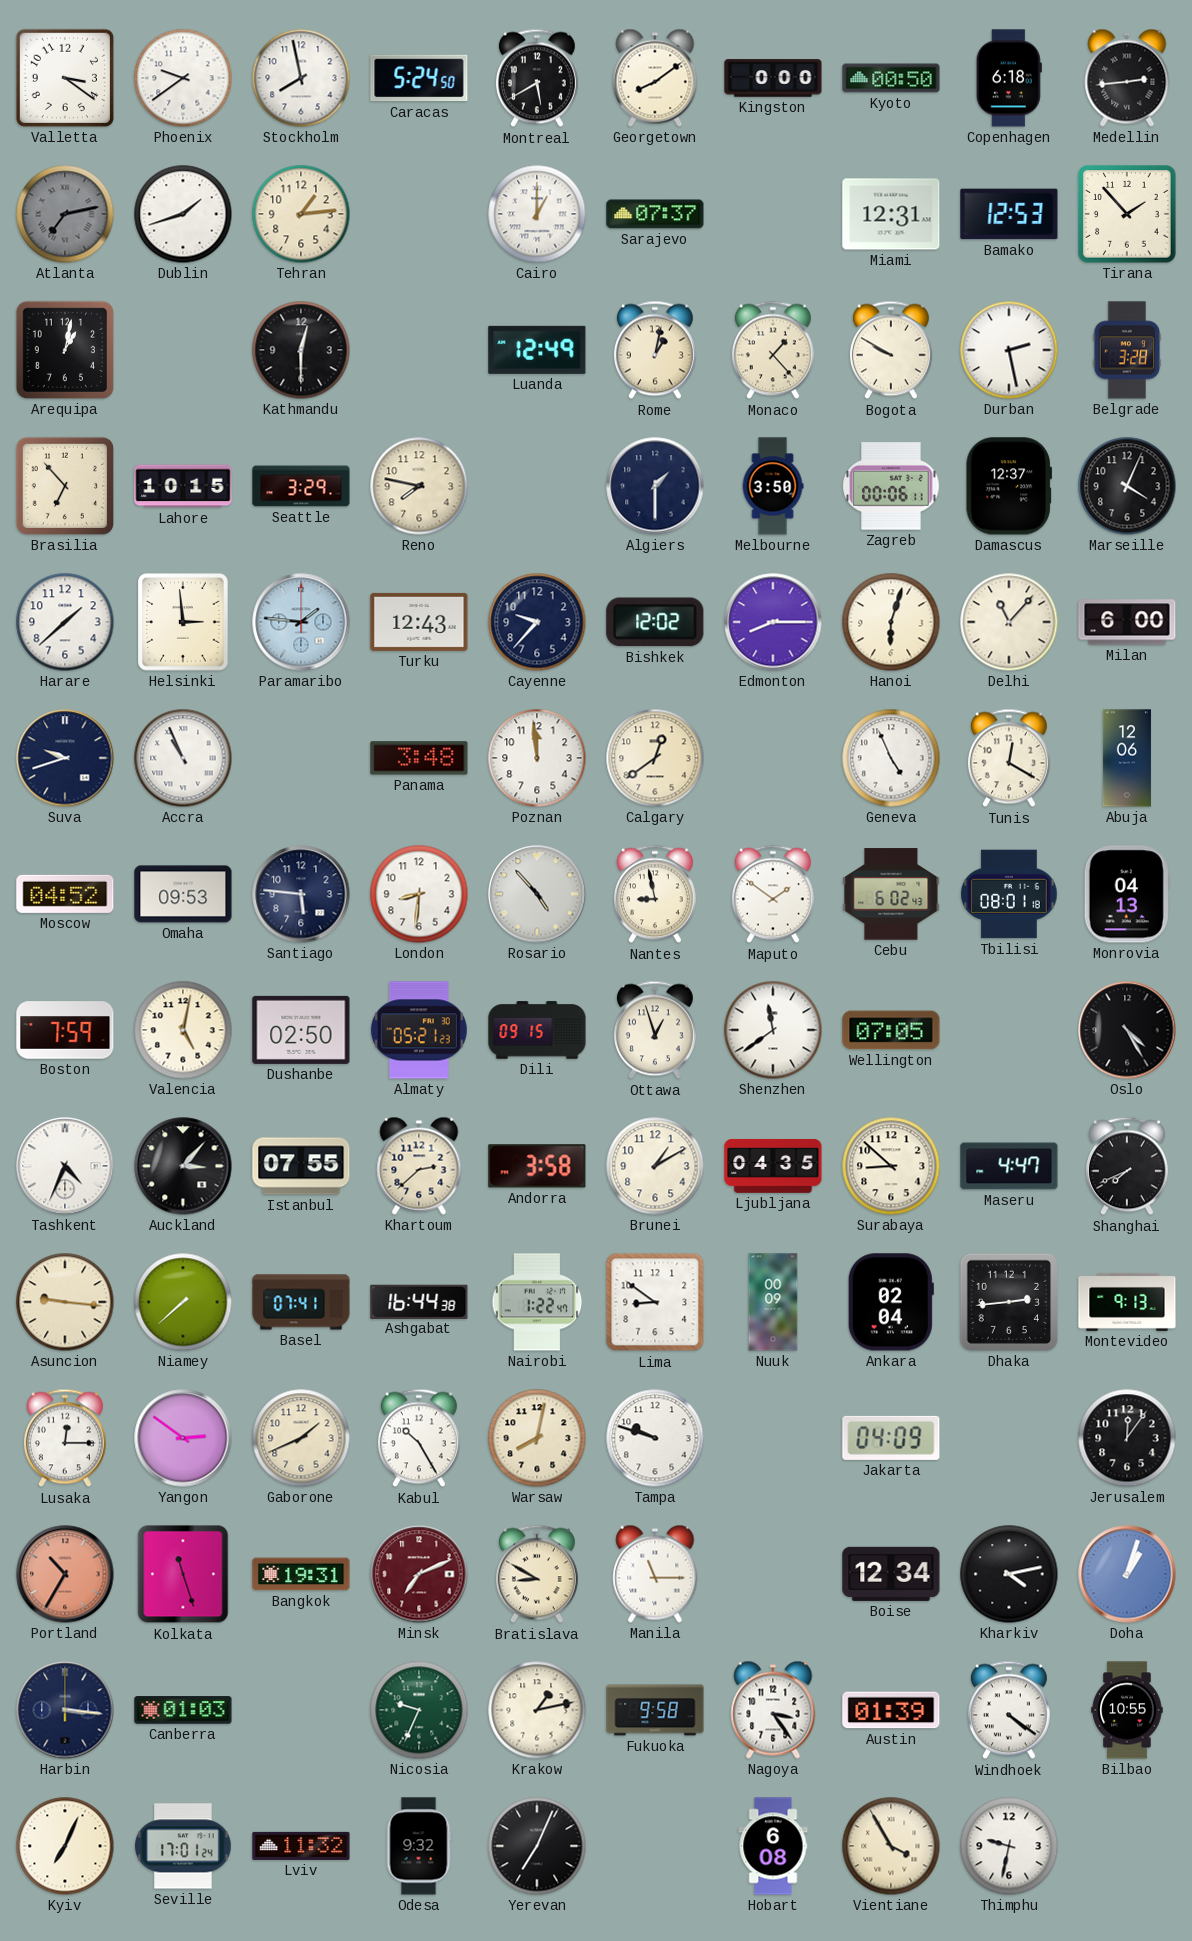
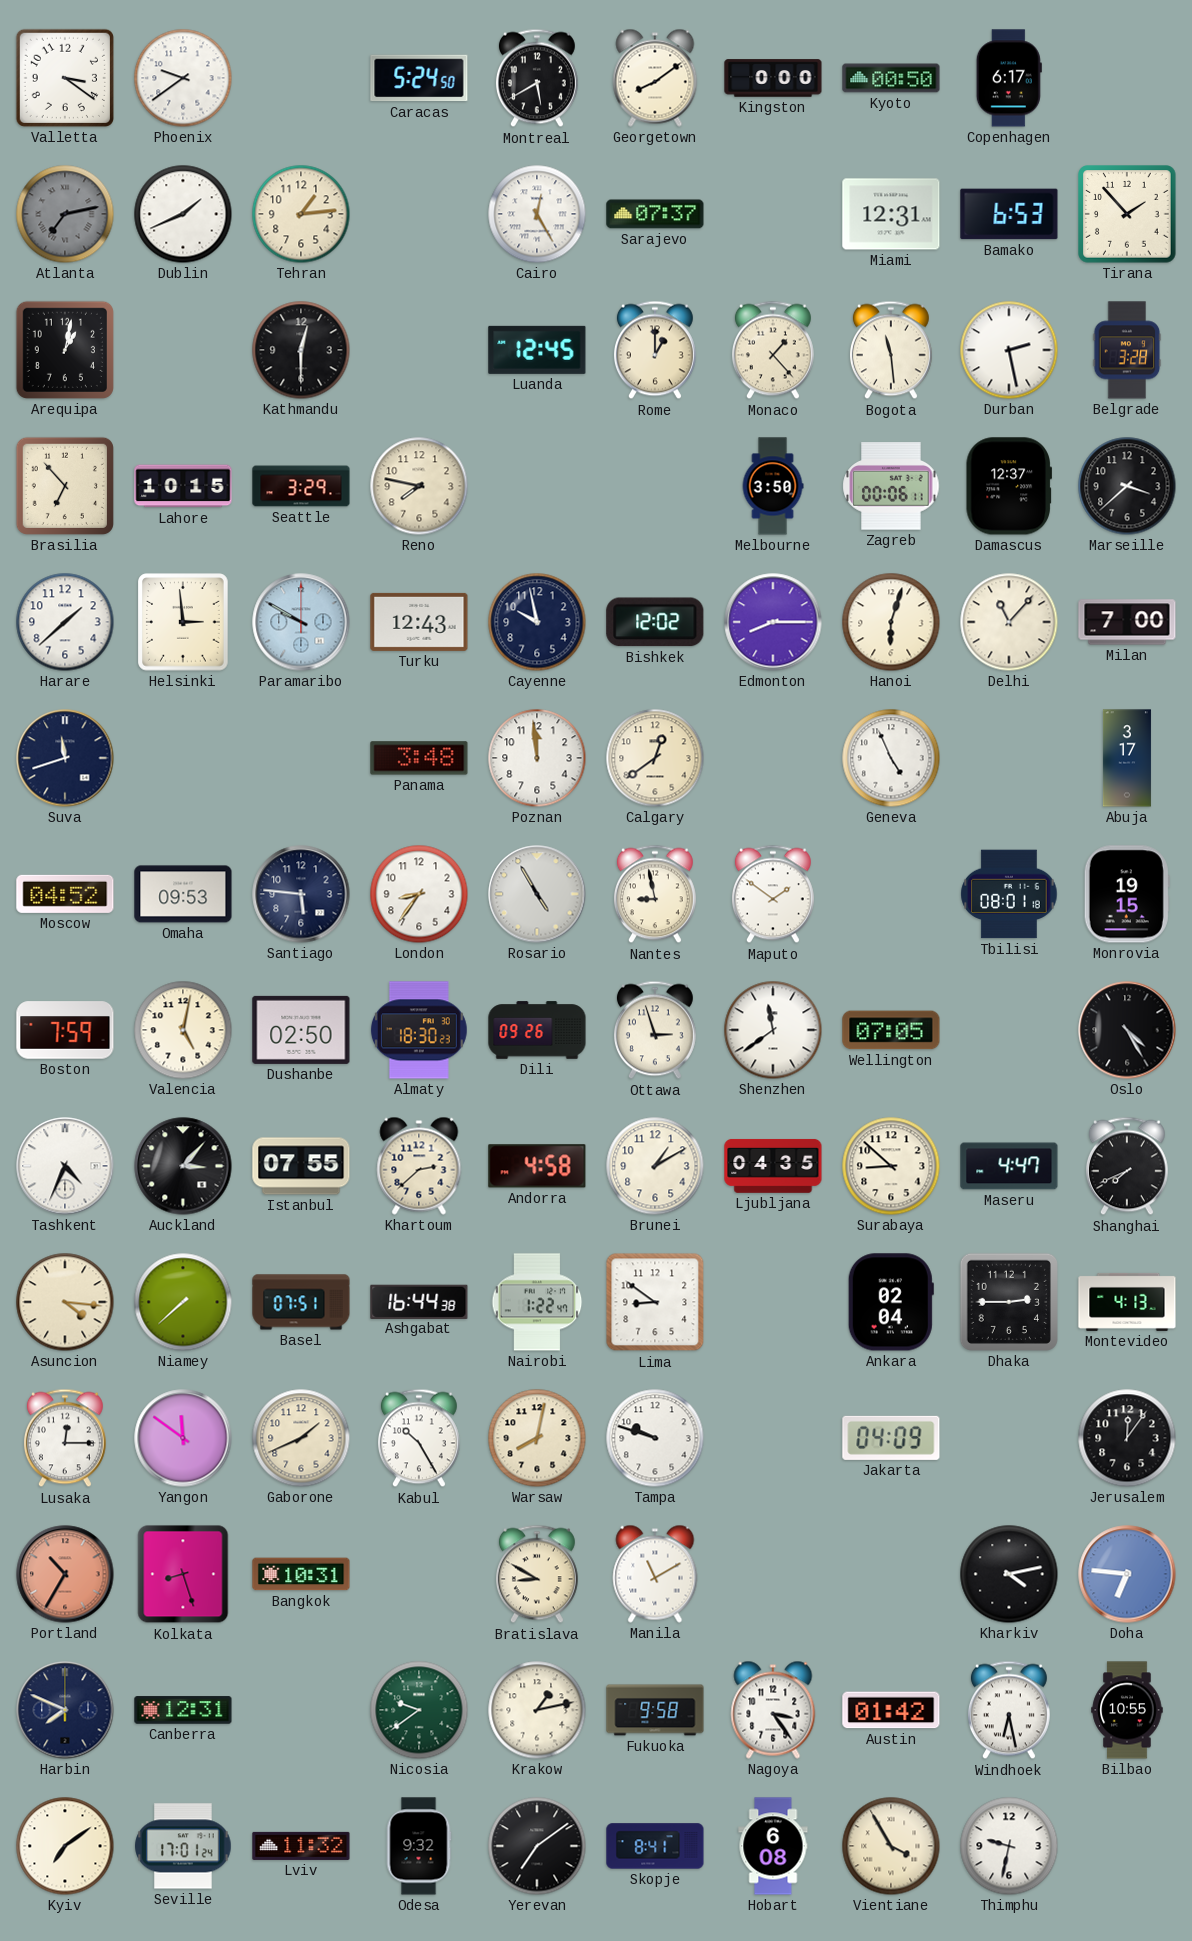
Stockholm: 7:58 -> none (301, 78)
Copenhagen: 6:18 -> 6:17 (1009, 78)
Medellin: 2:44 -> none (1127, 78)
Dublin: 1:42 -> 1:41 (183, 214)
Cairo: 1:00 -> 12:25 (537, 214)
Bamako: 12:53 -> 6:53 (1009, 214)
Luanda: 12:49 -> 12:45 (537, 350)
Rome: 1:02 -> 1:00 (655, 350)
Bogota: 9:50 -> 11:29 (891, 350)
Algiers: 1:30 -> none (655, 486)
Marseille: 4:04 -> 3:38 (1127, 486)
Paramaribo: 1:46 -> 9:50 (301, 622)
Cayenne: 9:37 -> 9:58 (537, 622)
Milan: 6:00 -> 7:00 (1127, 622)
Suva: 9:42 -> 11:42 (65, 758)
Accra: 10:56 -> none (183, 758)
Tunis: 12:20 -> none (1009, 758)
Abuja: 12:06 -> 3:17 (1127, 758)
London: 8:31 -> 8:36 (419, 894)
Rosario: 4:53 -> 4:55 (537, 894)
Cebu: 6:02 -> none (891, 894)
Monrovia: 04:13 -> 19:15 (1127, 894)
Almaty: 05:21 -> 18:30 (419, 1030)
Dili: 09:15 -> 09:26 (537, 1030)
Ottawa: 12:57 -> 2:57 (655, 1030)
Andorra: 3:58 -> 4:58 (537, 1166)
Asuncion: 9:16 -> 4:16 (65, 1302)
Basel: 07:41 -> 07:51 (301, 1302)
Nuuk: 00:09 -> none (773, 1302)
Dhaka: 2:44 -> 2:45 (1009, 1302)
Montevideo: 9:13 -> 4:13 (1127, 1302)
Yangon: 2:51 -> 11:51 (183, 1438)
Kolkata: 11:27 -> 8:27 (183, 1574)
Bangkok: 19:31 -> 10:31 (301, 1574)
Minsk: 7:11 -> none (419, 1574)
Manila: 11:15 -> 11:10 (655, 1574)
Boise: 12:34 -> none (891, 1574)
Doha: 1:03 -> 6:46 (1127, 1574)
Harbin: 3:16 -> 7:49 (65, 1710)
Canberra: 01:03 -> 12:31 (183, 1710)
Nicosia: 9:34 -> 9:39 (419, 1710)
Austin: 01:39 -> 01:42 (891, 1710)
Windhoek: 4:21 -> 6:28 (1009, 1710)
Kyiv: 7:04 -> 7:09 (65, 1846)
Yerevan: 7:04 -> 7:09 (537, 1846)
Skopje: none -> 8:41 (655, 1846)
